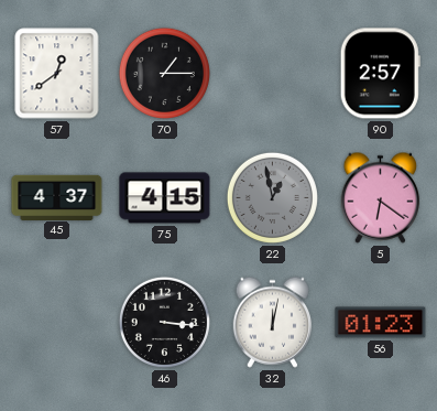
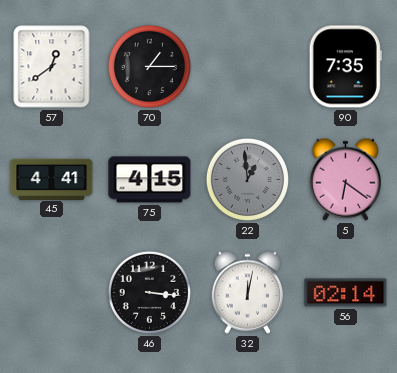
90: 2:57 -> 7:35 (345, 67)
45: 4:37 -> 4:41 (52, 179)
22: 12:58 -> 12:59 (247, 179)
56: 01:23 -> 02:14 (346, 293)
